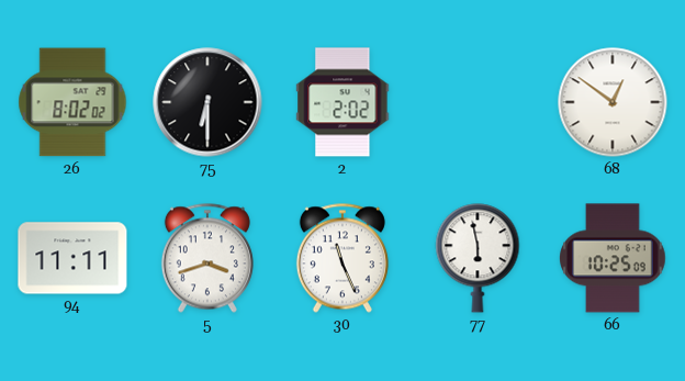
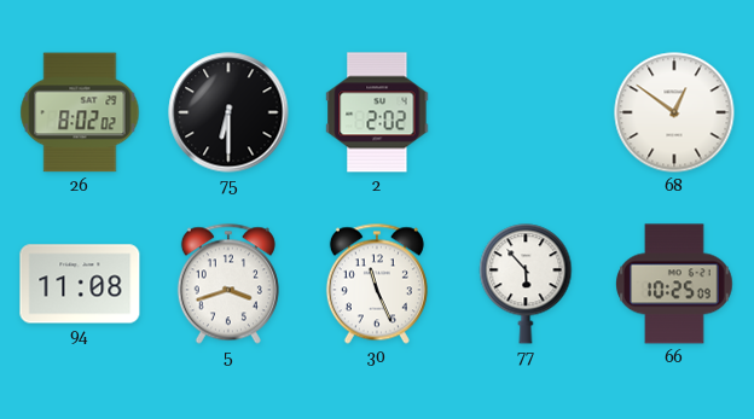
94: 11:11 -> 11:08 (80, 284)
77: 5:58 -> 5:53 (526, 284)
